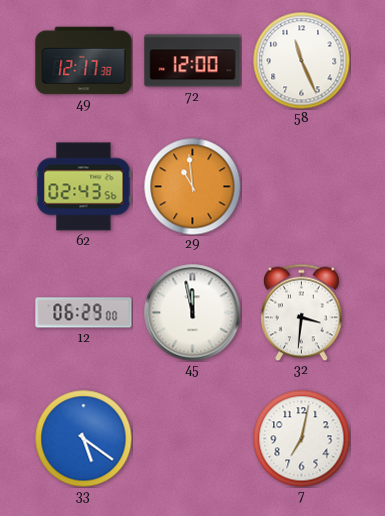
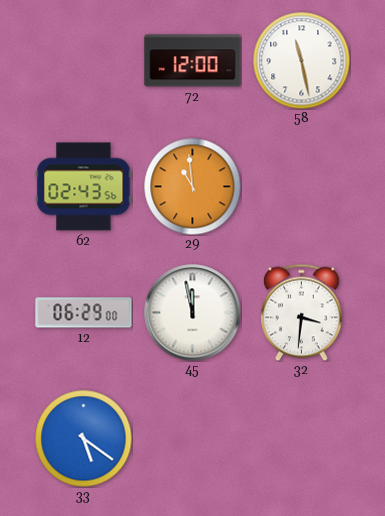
49: 12:17 -> none (84, 61)
58: 11:26 -> 11:28 (301, 60)
7: 7:02 -> none (301, 438)
